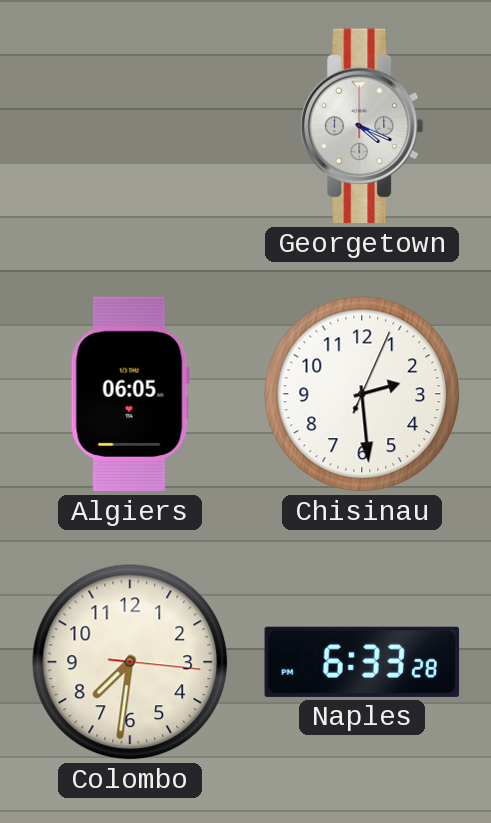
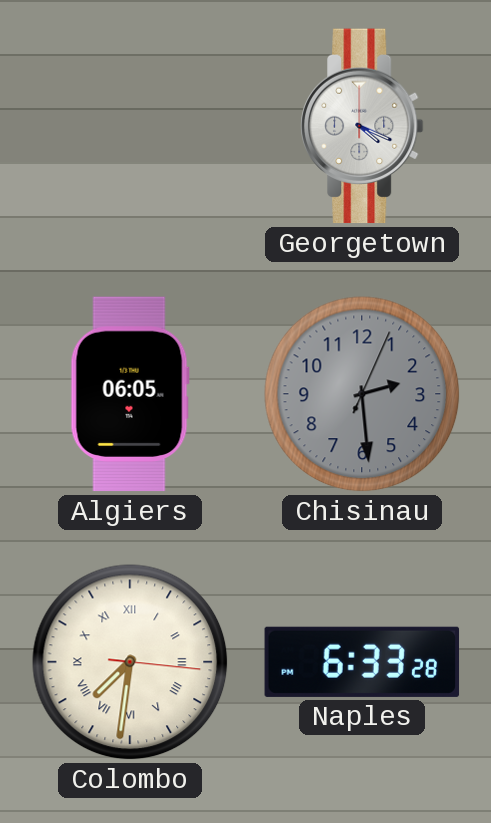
Chisinau dial: white -> grey (362, 394)
Colombo numerals: Arabic -> Roman (130, 662)
